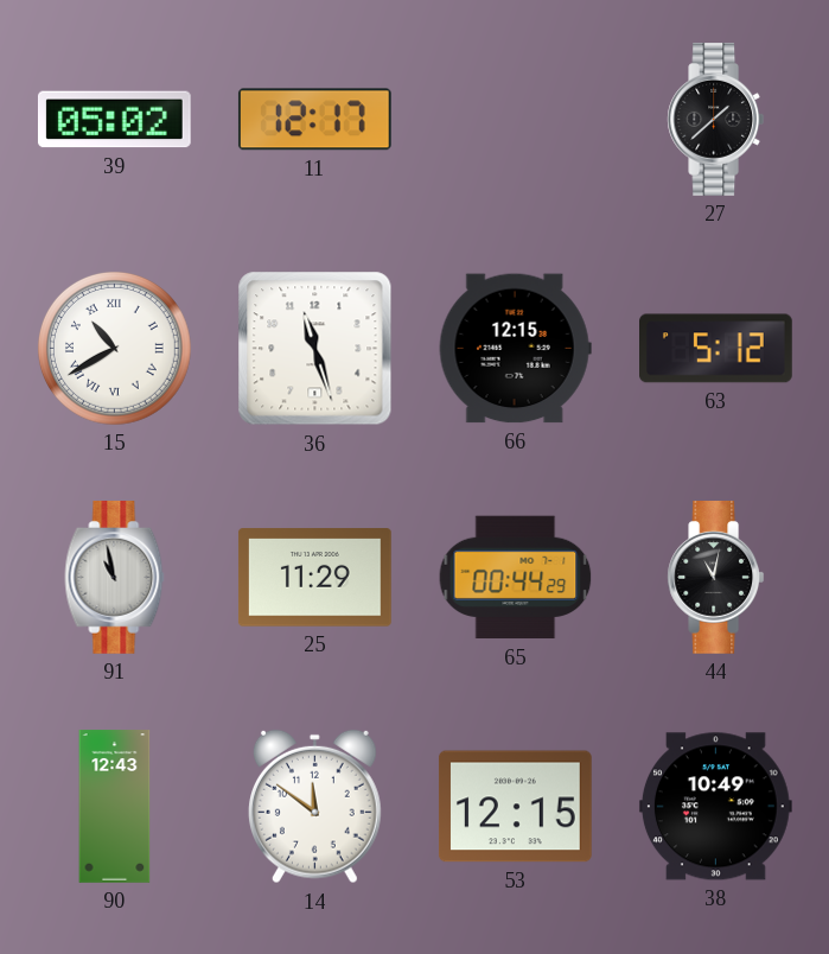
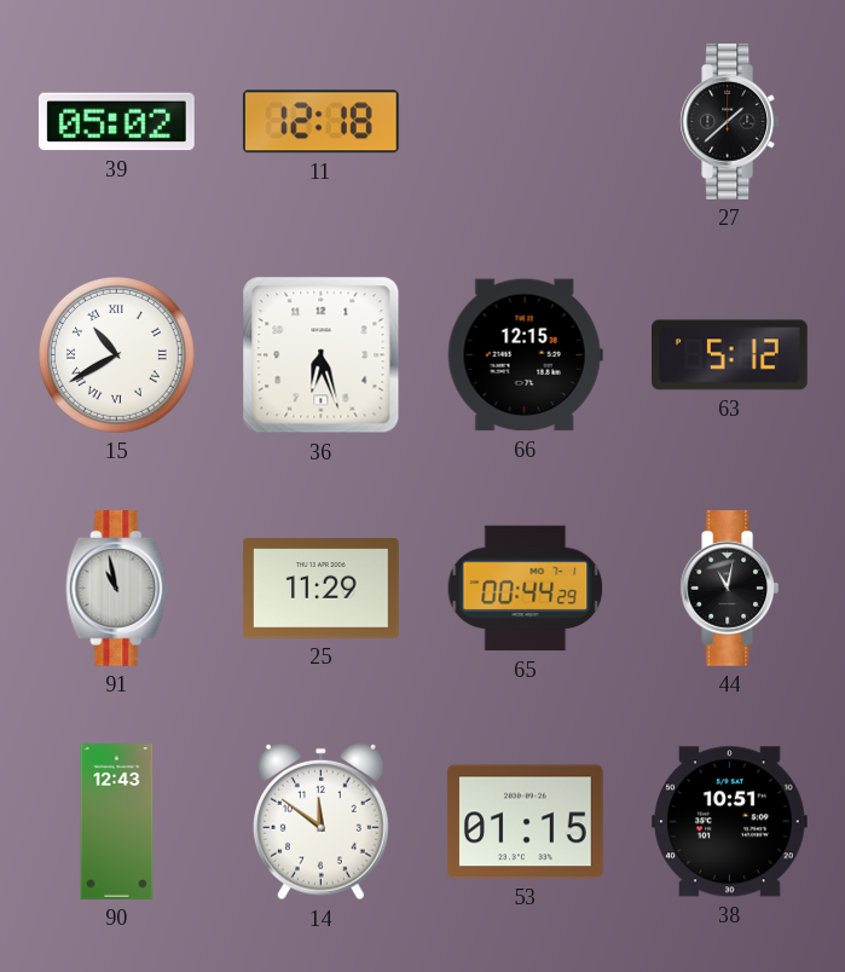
11: 12:17 -> 12:18 (320, 122)
36: 11:27 -> 6:27 (322, 355)
53: 12:15 -> 01:15 (525, 822)
38: 10:49 -> 10:51 (729, 822)
